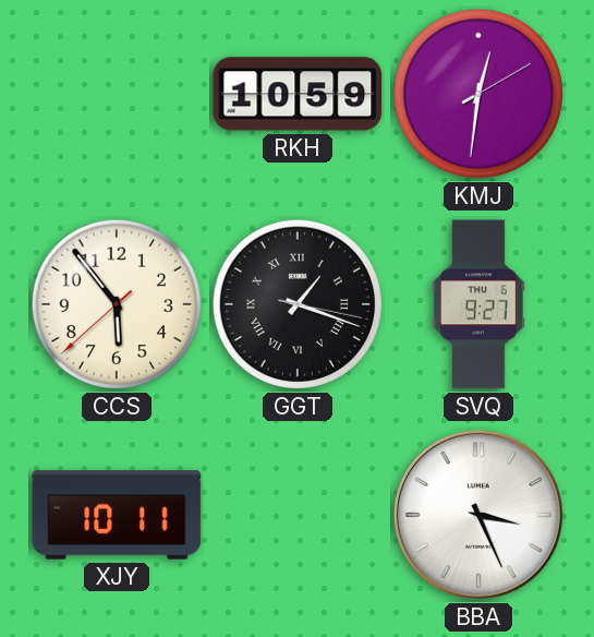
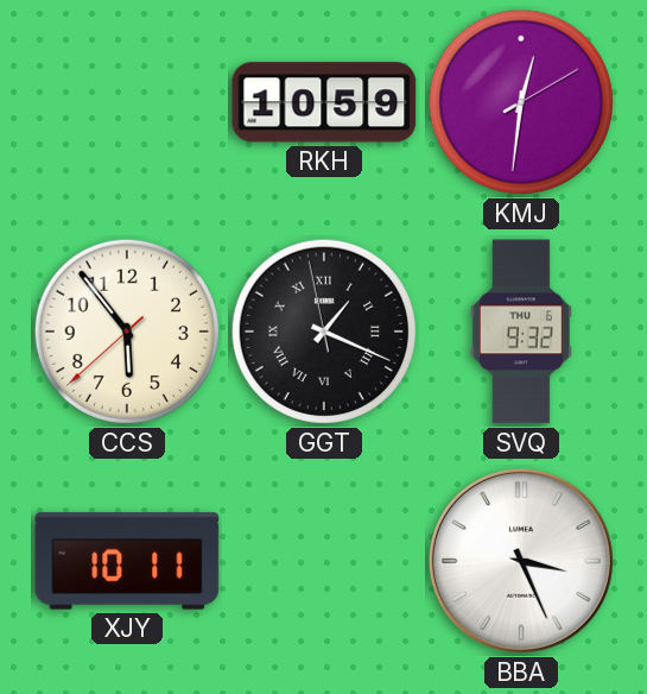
GGT: 1:18:17 -> 1:18:58 (324, 332)
SVQ: 9:27 -> 9:32 (521, 332)
